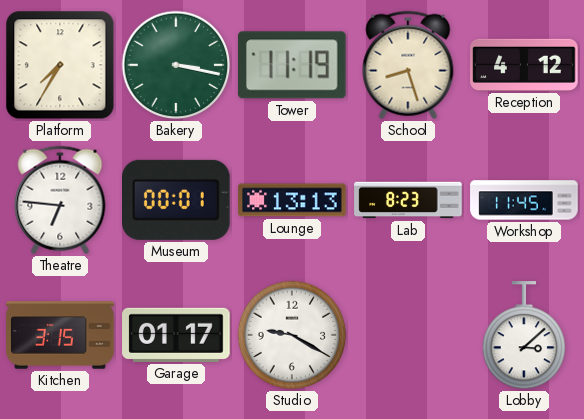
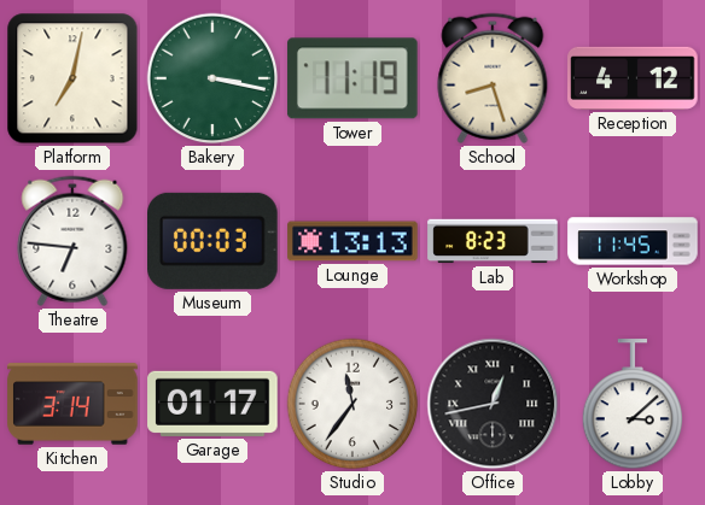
Platform: 7:35 -> 7:02 (72, 78)
Museum: 00:01 -> 00:03 (214, 241)
Kitchen: 3:15 -> 3:14 (72, 404)
Studio: 9:20 -> 11:36 (353, 404)
Office: none -> 12:43 (493, 404)
